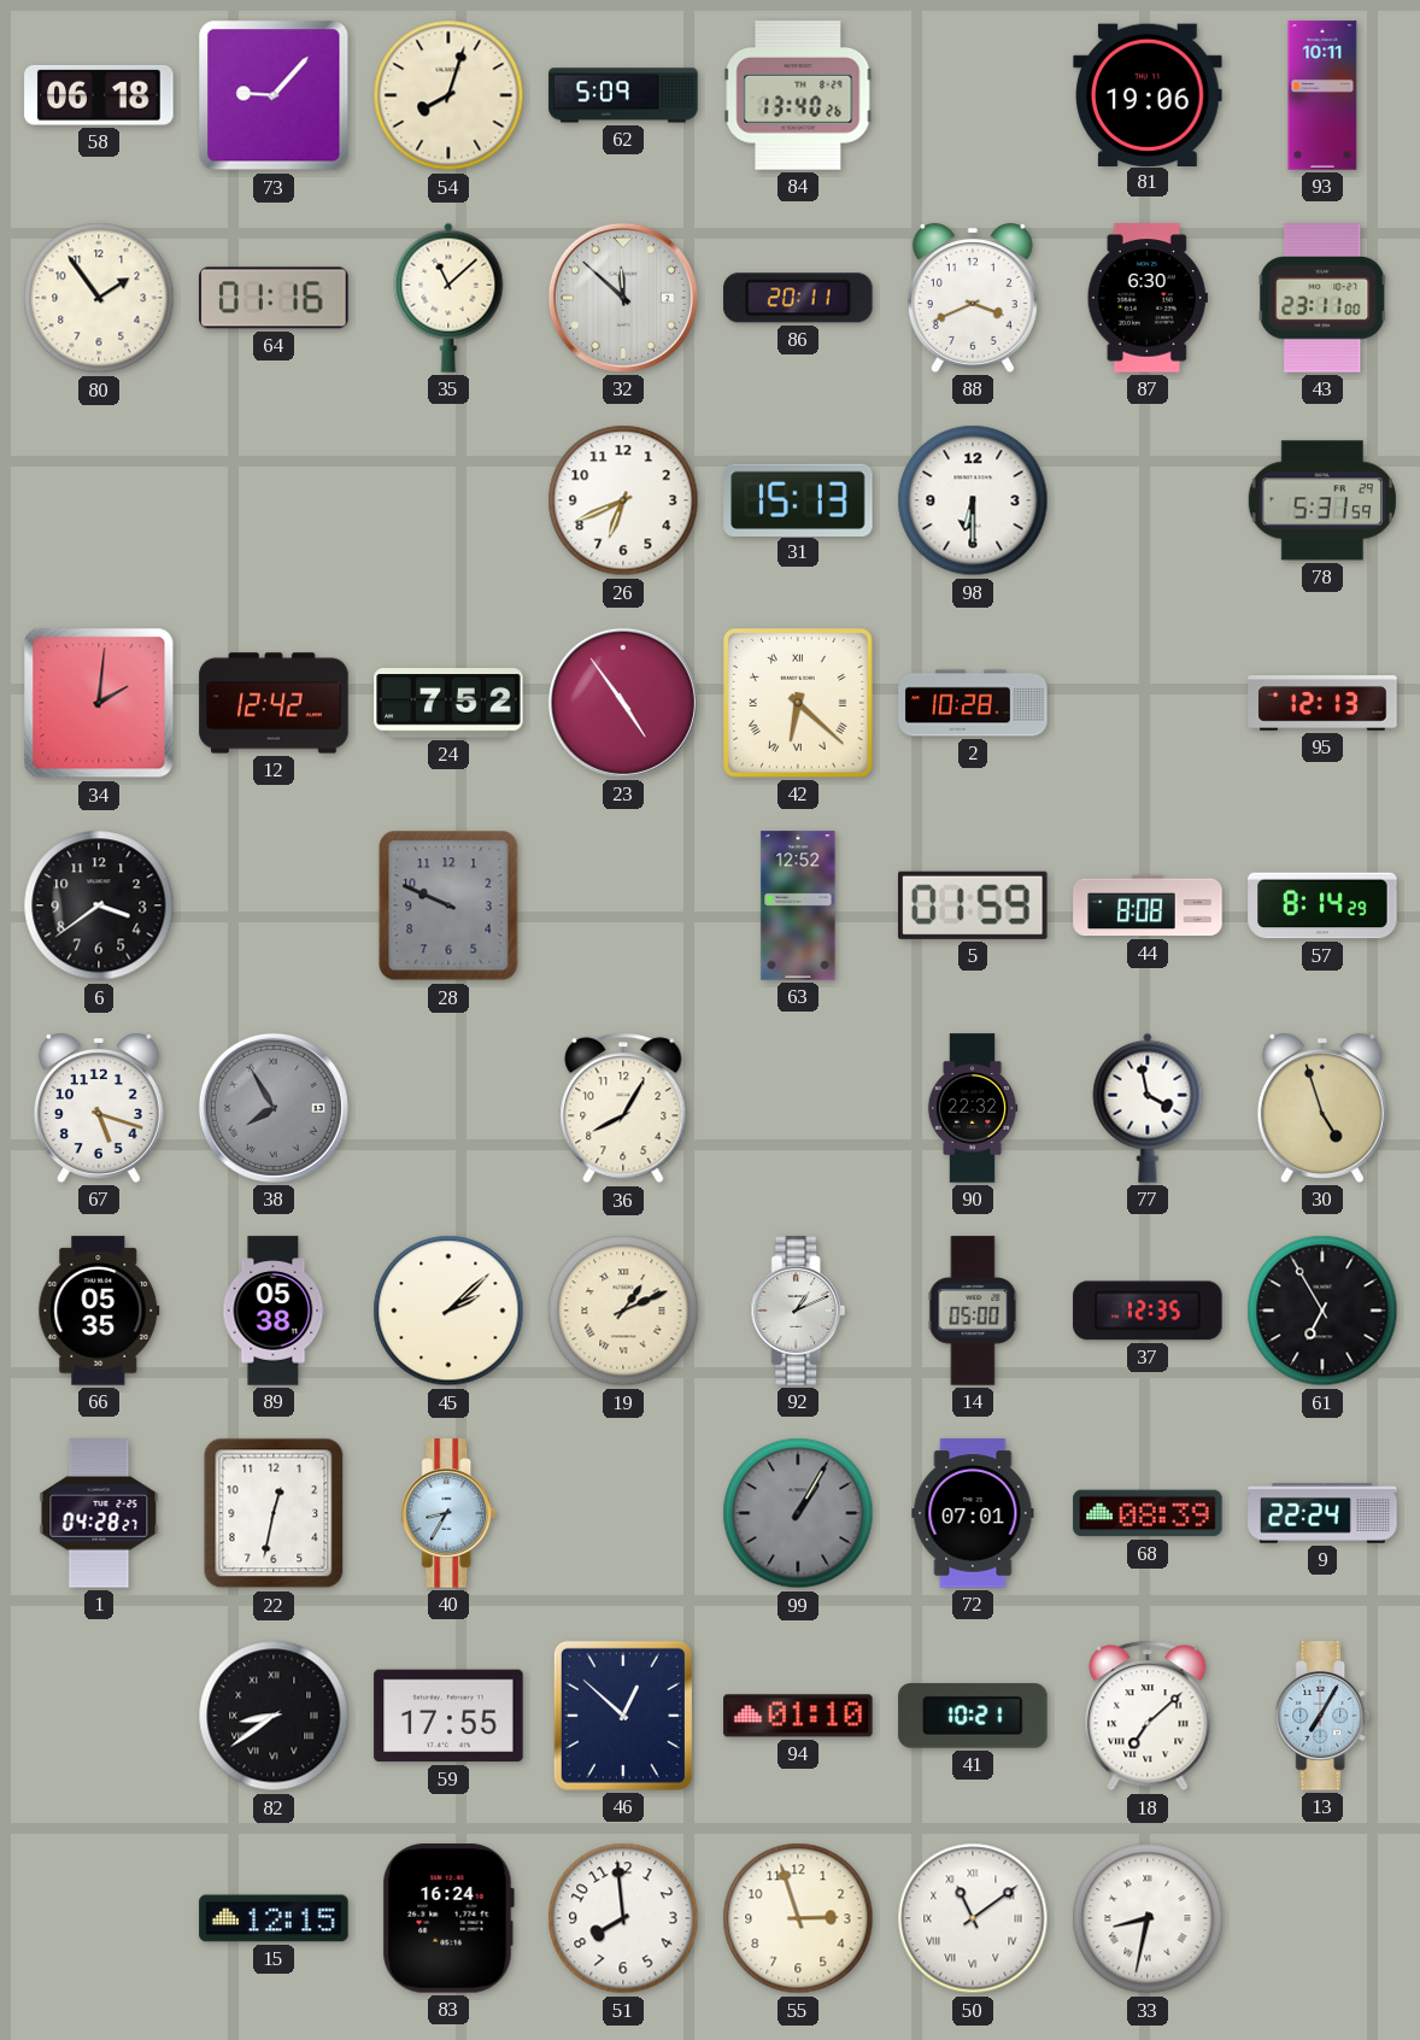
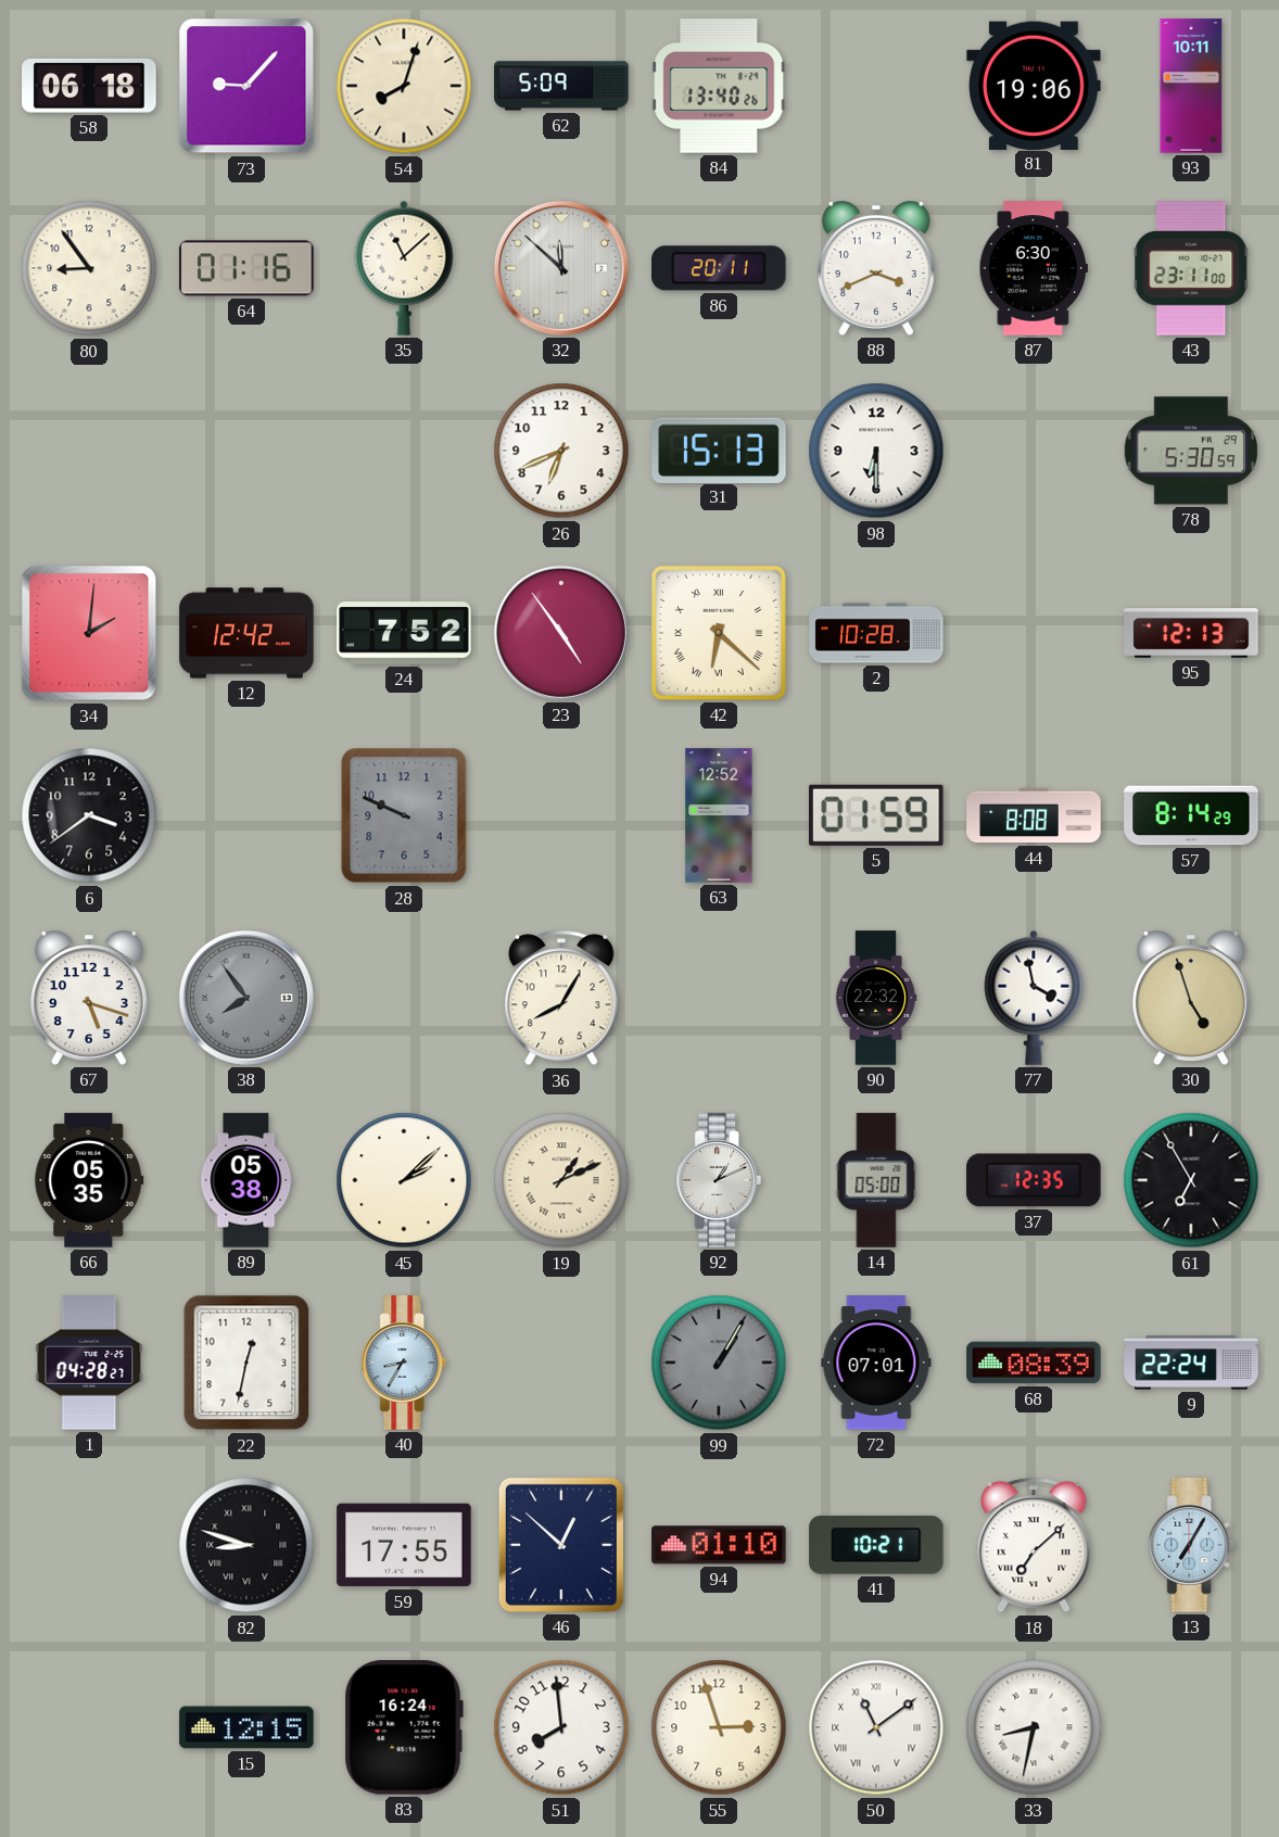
80: 1:54 -> 8:54 (89, 268)
78: 5:31 -> 5:30 (1191, 451)
38: 7:55 -> 7:54 (246, 998)
82: 8:39 -> 8:48 (246, 1545)
